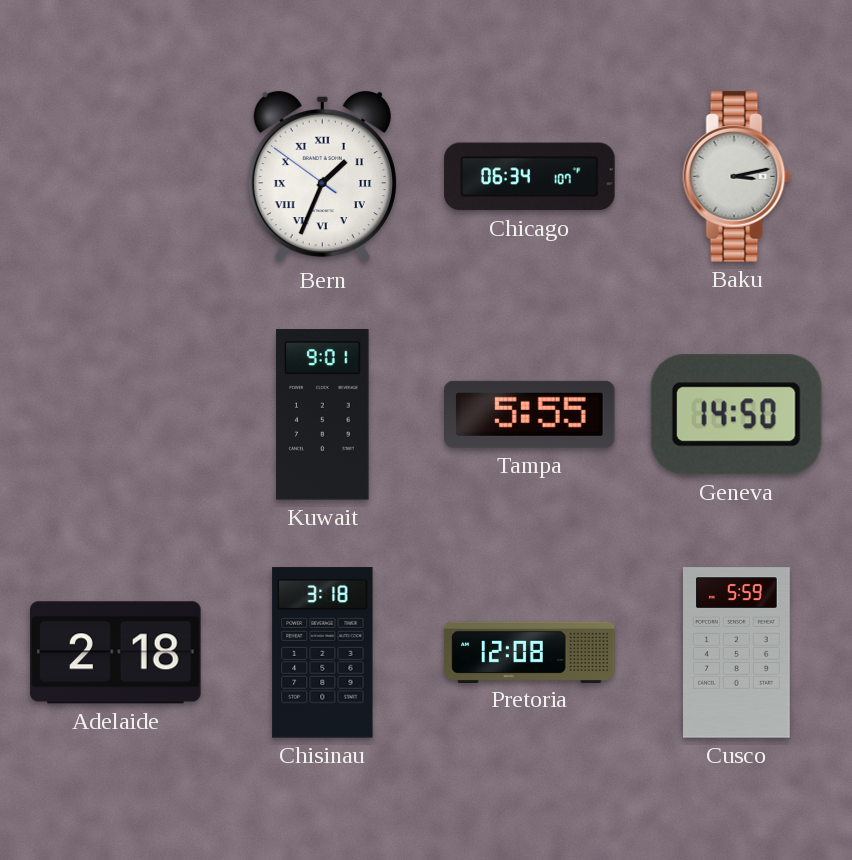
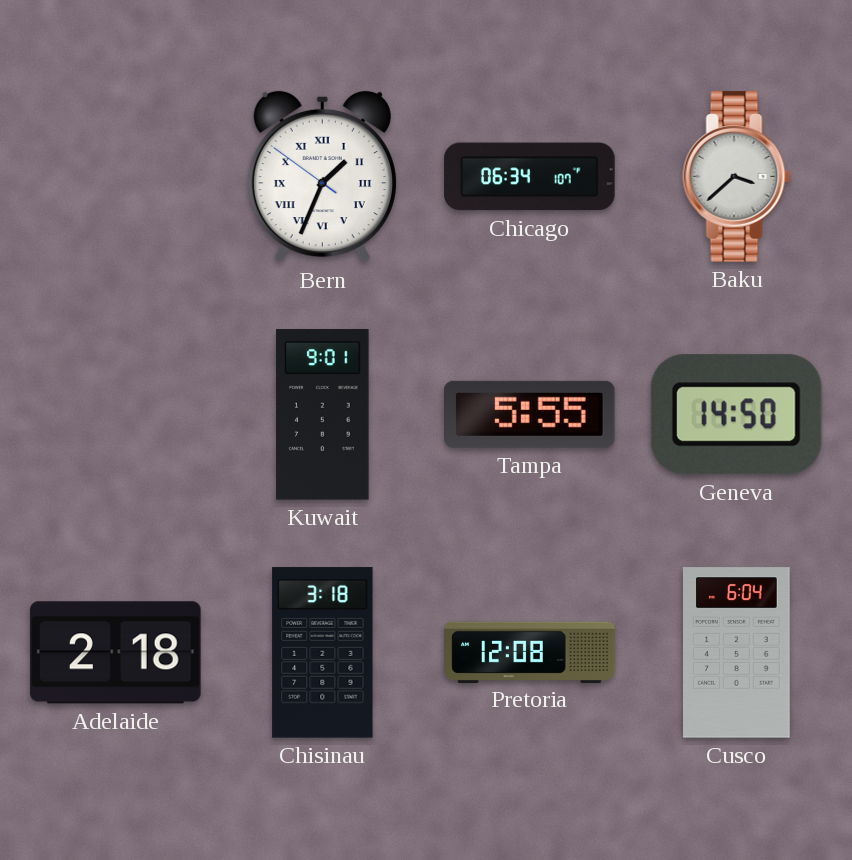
Baku: 3:13 -> 3:38 (737, 177)
Cusco: 5:59 -> 6:04 (737, 653)
